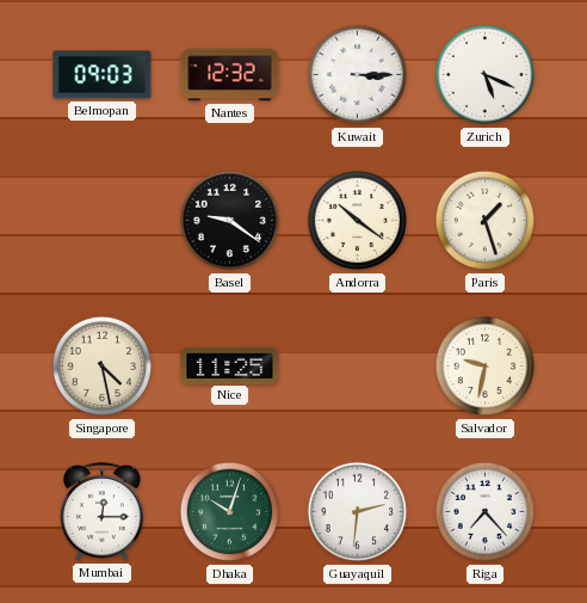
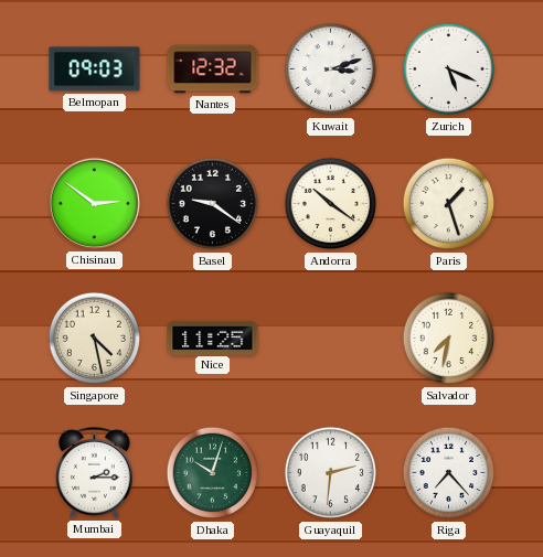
Kuwait: 3:15 -> 3:12 (331, 69)
Chisinau: none -> 2:51 (94, 203)
Salvador: 9:32 -> 7:32 (449, 339)
Mumbai: 12:15 -> 2:15 (95, 473)
